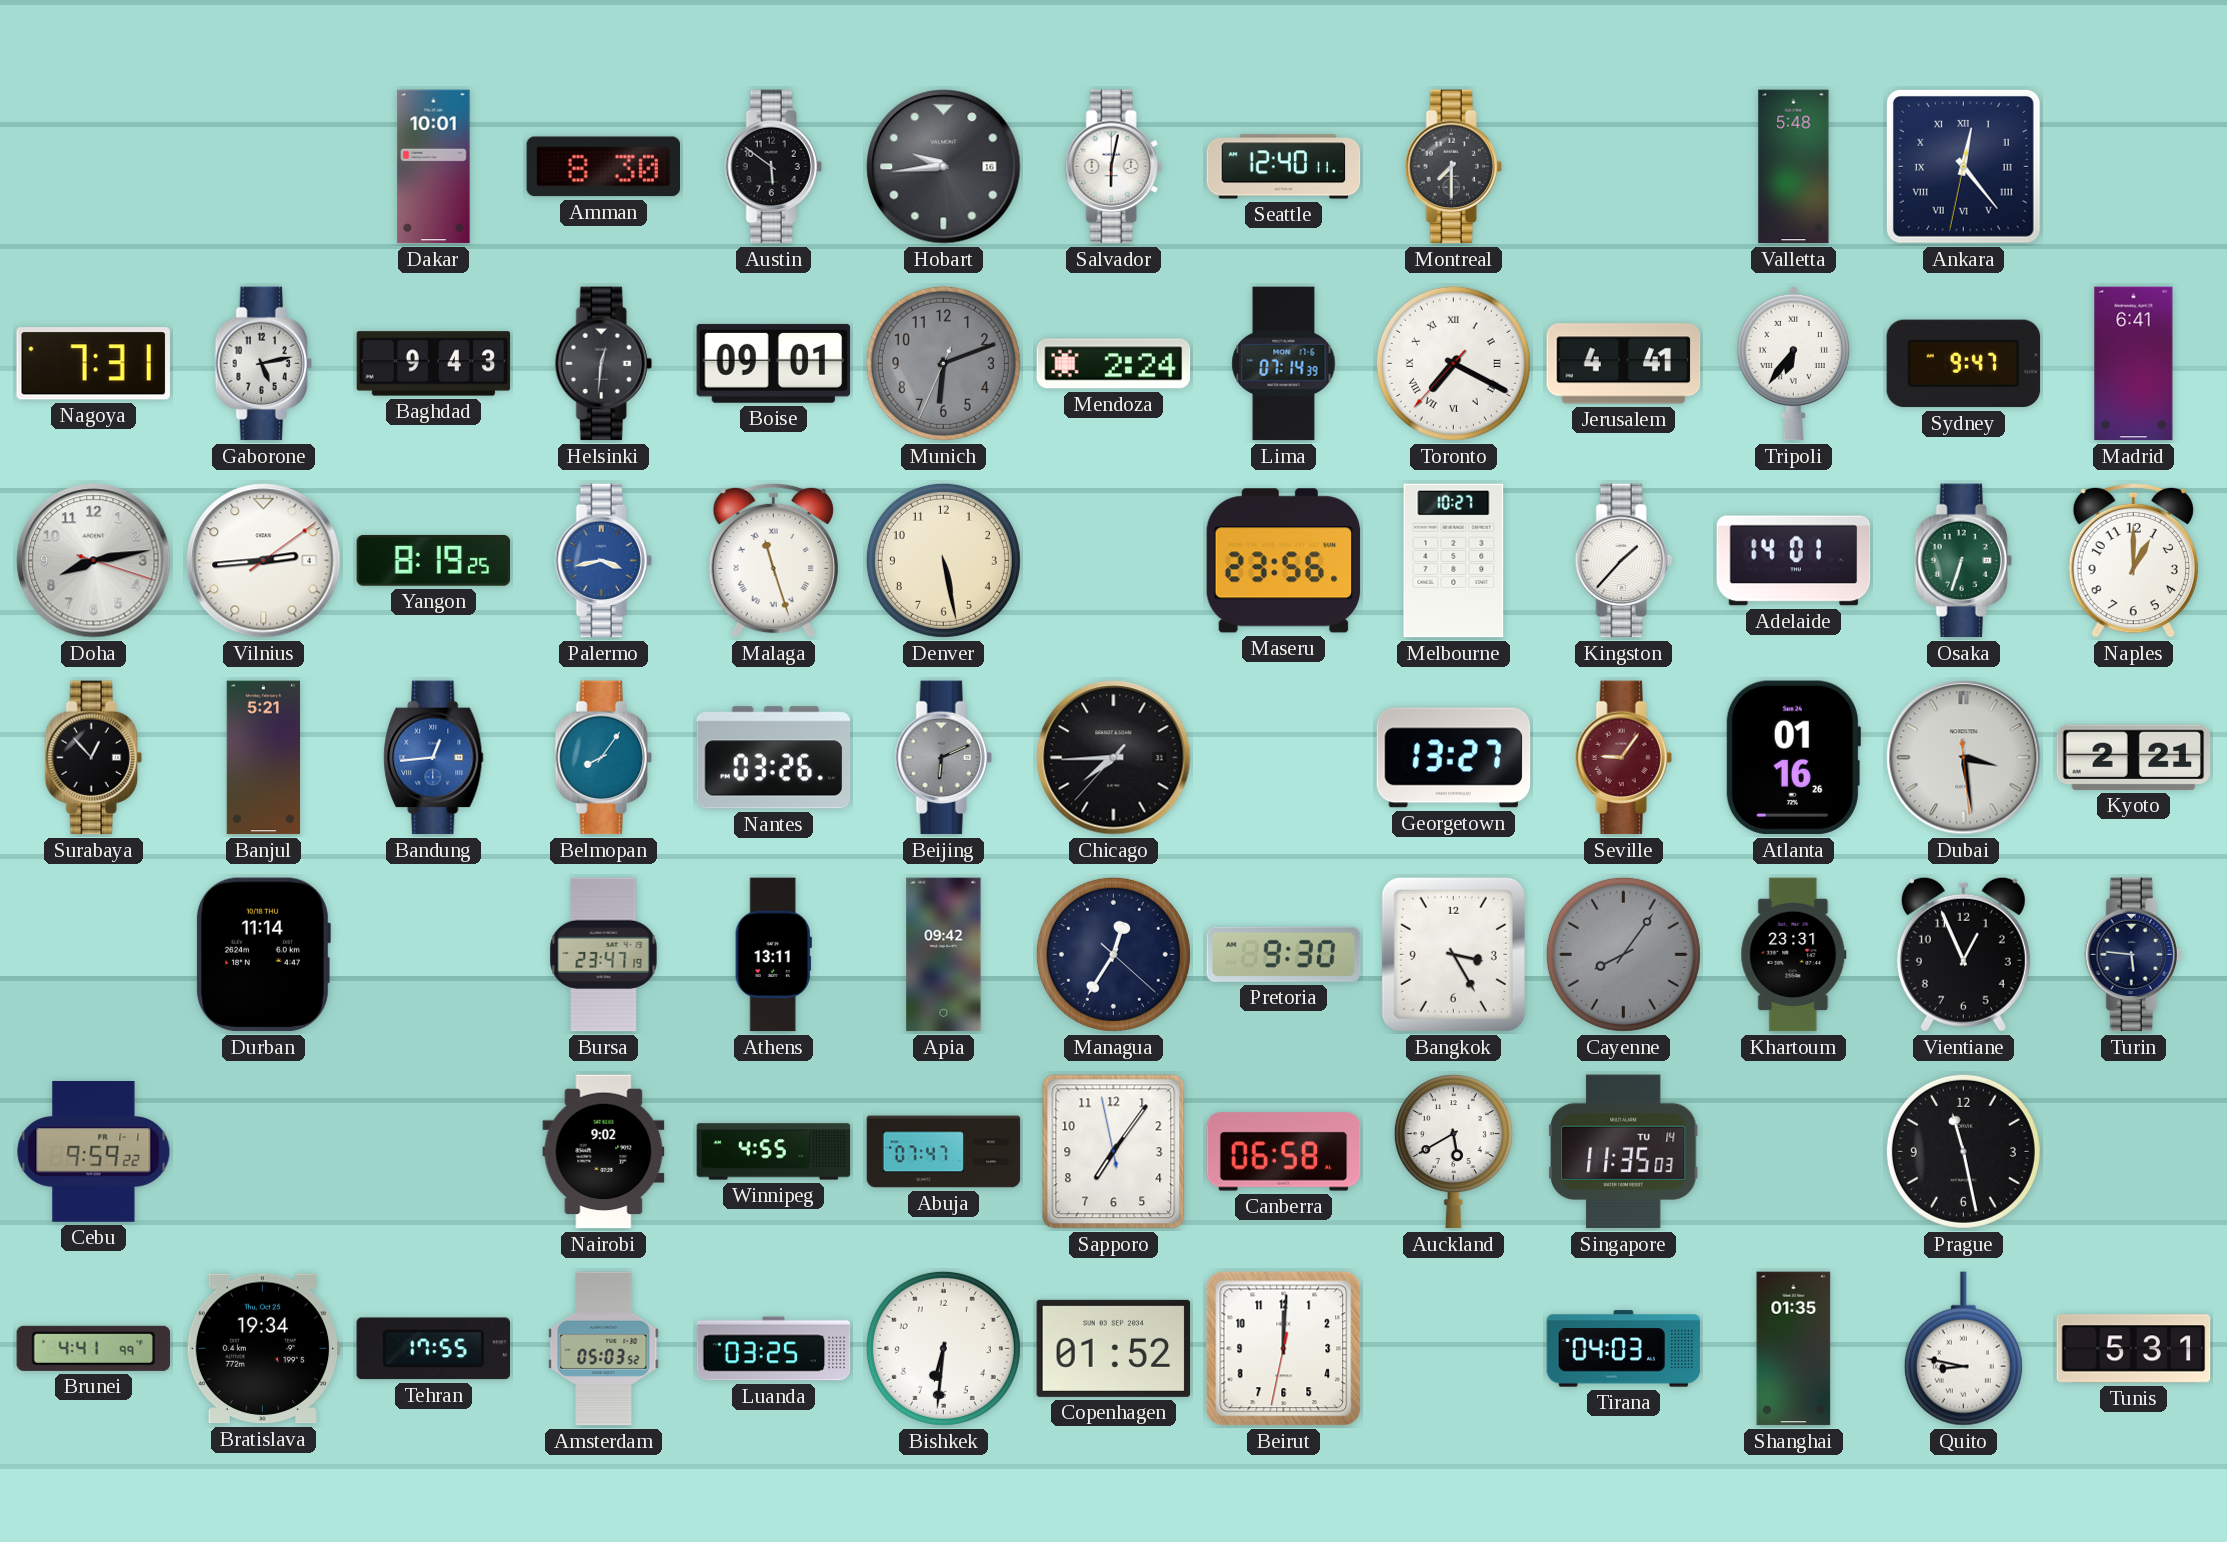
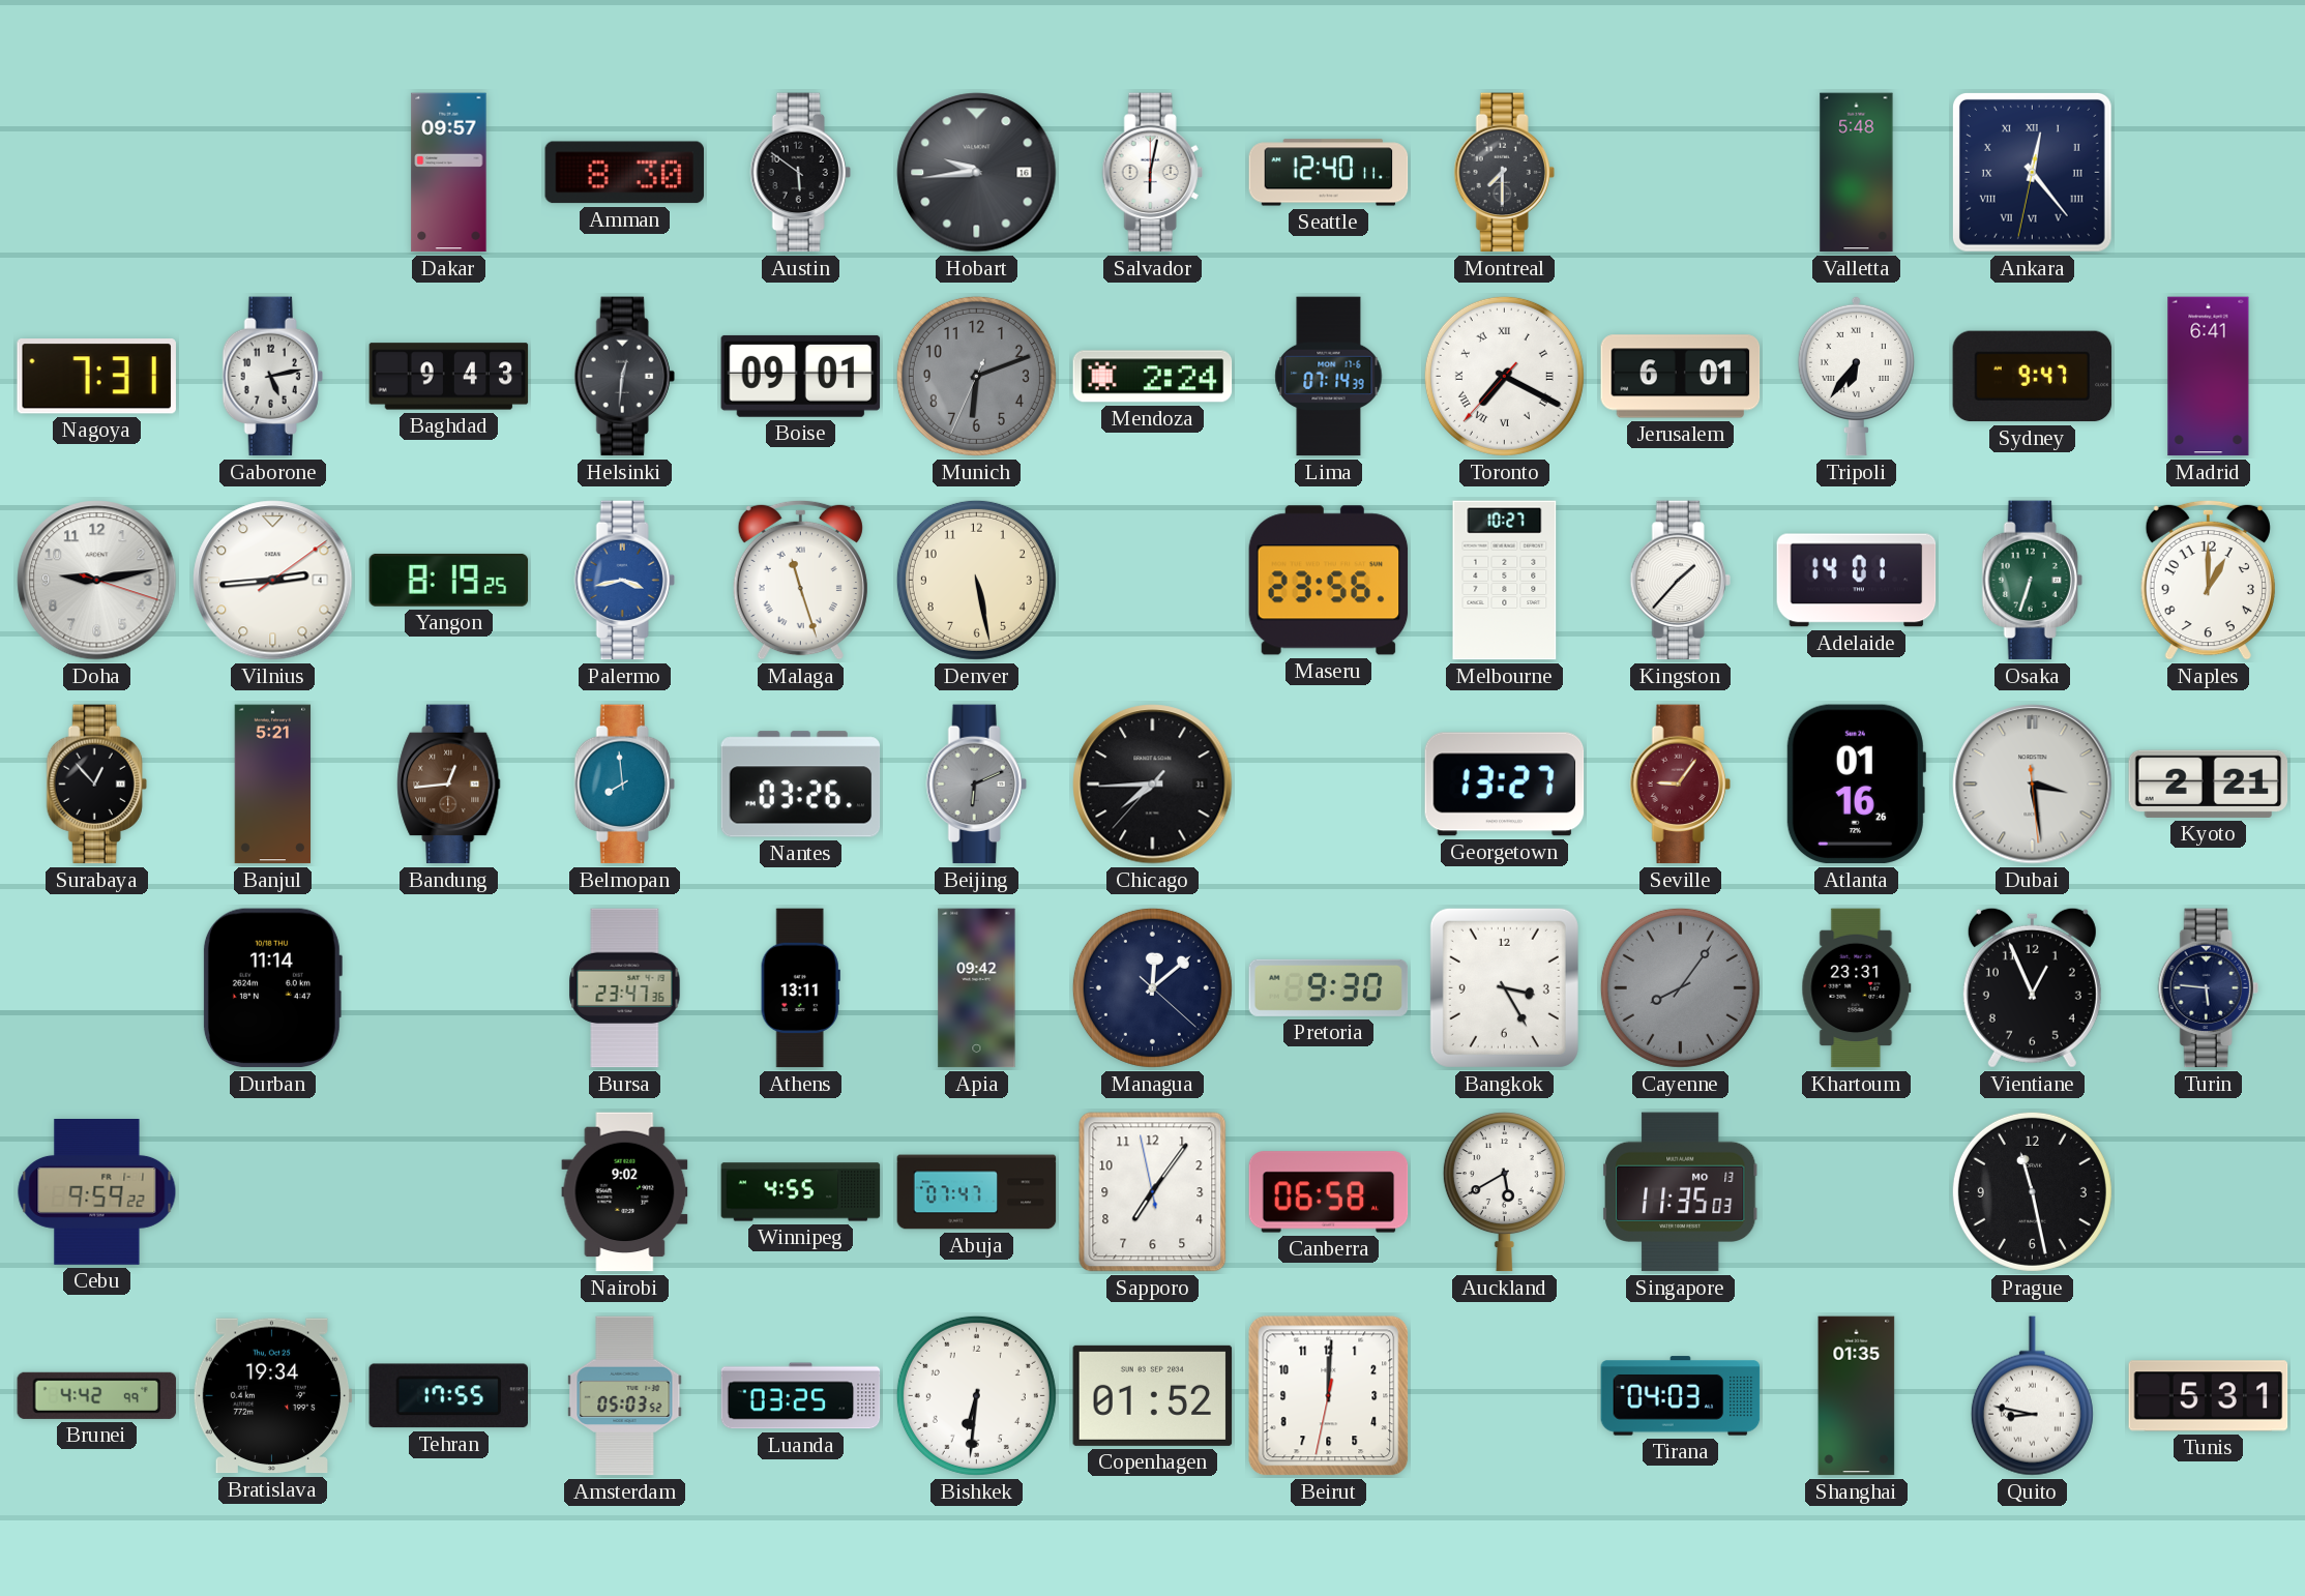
Dakar: 10:01 -> 09:57 (449, 173)
Jerusalem: 4:41 -> 6:01 (1681, 377)
Doha: 8:13 -> 9:13 (97, 581)
Bandung dial: blue -> brown (449, 785)
Belmopan: 8:06 -> 7:59 (624, 785)
Bursa: 23:47:19 -> 23:47:36 (625, 988)
Managua: 12:35 -> 12:08 (1152, 987)
Singapore date: TU 14 -> MO 13 (1680, 1192)
Brunei: 4:41 -> 4:42 (97, 1395)
